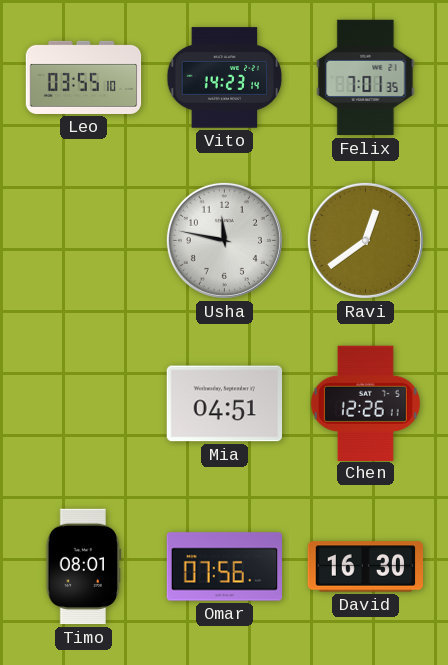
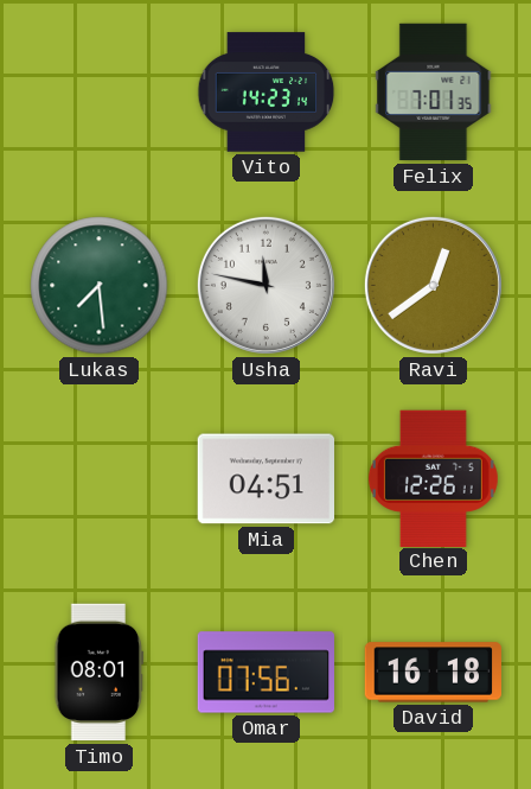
Leo: 03:55 -> none (84, 77)
Lukas: none -> 7:29 (100, 286)
David: 16:30 -> 16:18 (433, 673)
